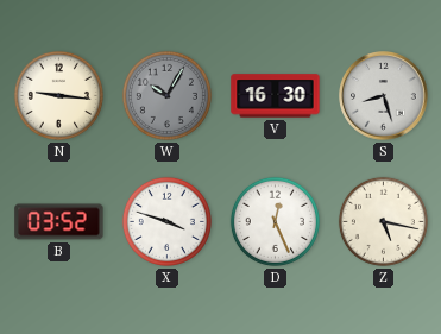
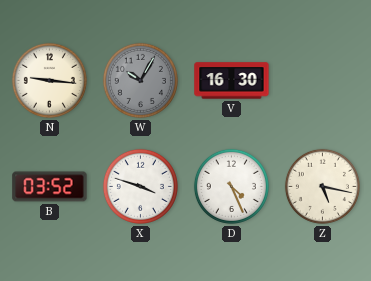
S: 8:27 -> none (384, 96)
D: 12:26 -> 4:26 (231, 186)
